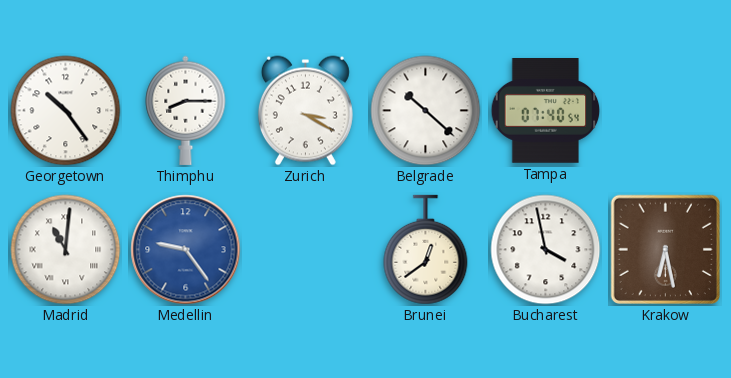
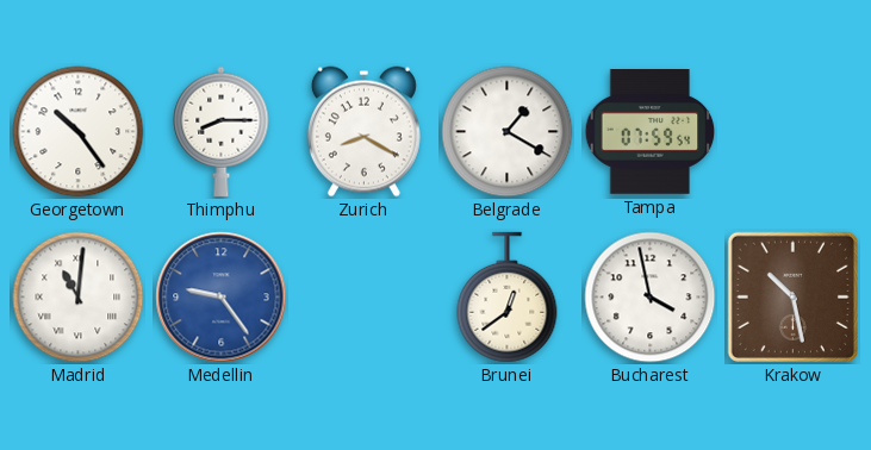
Zurich: 3:20 -> 8:20 (363, 132)
Belgrade: 10:22 -> 1:20 (508, 132)
Tampa: 07:40 -> 07:59 (651, 132)
Krakow: 6:28 -> 10:28 (792, 296)
